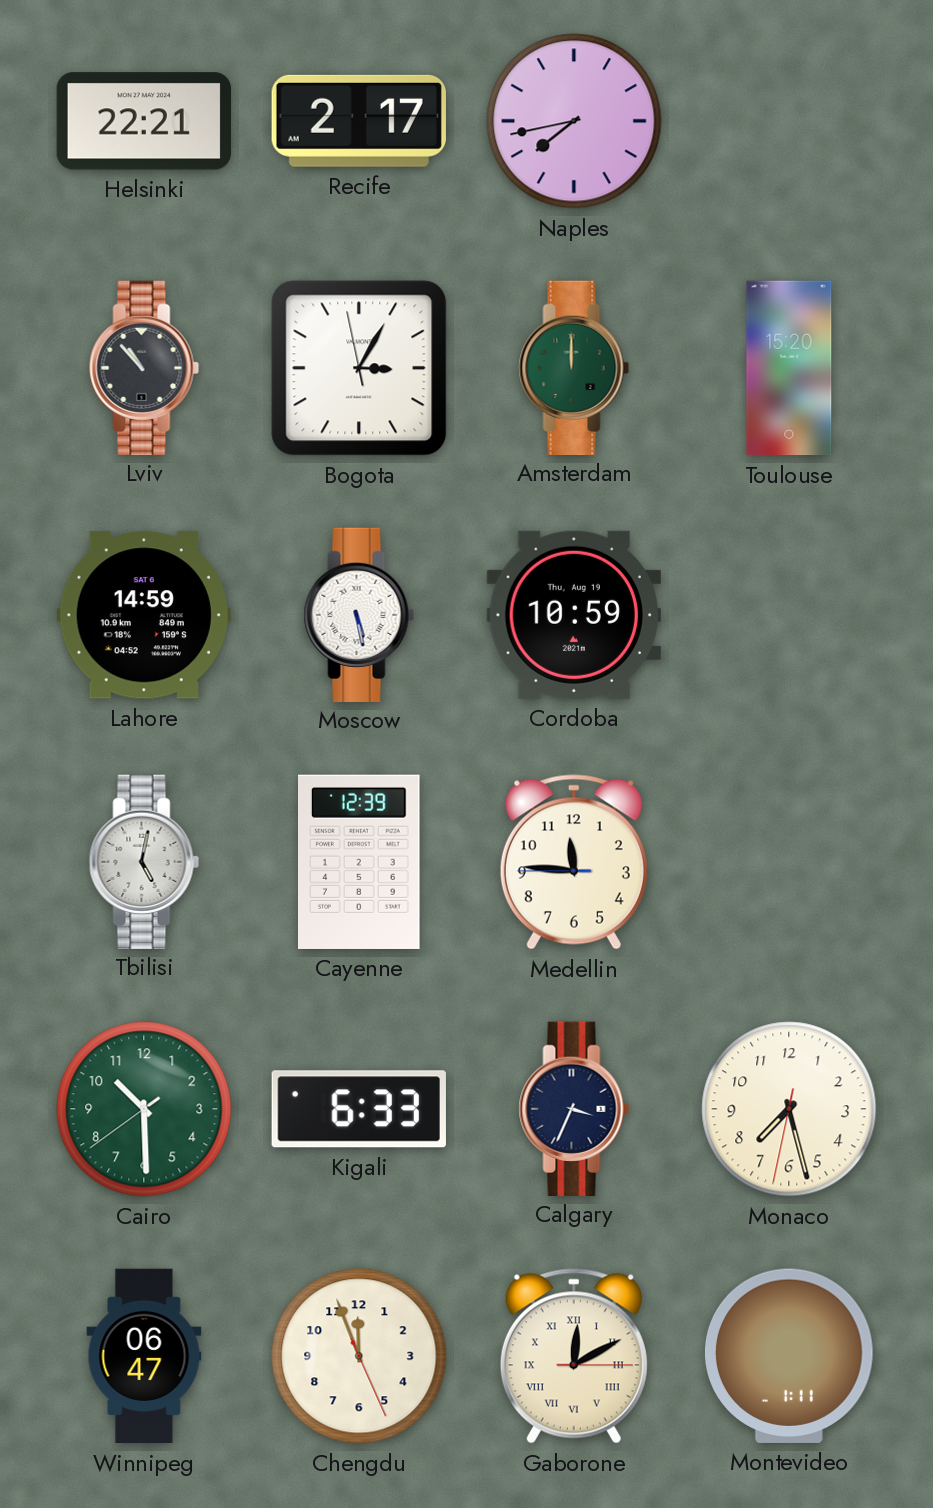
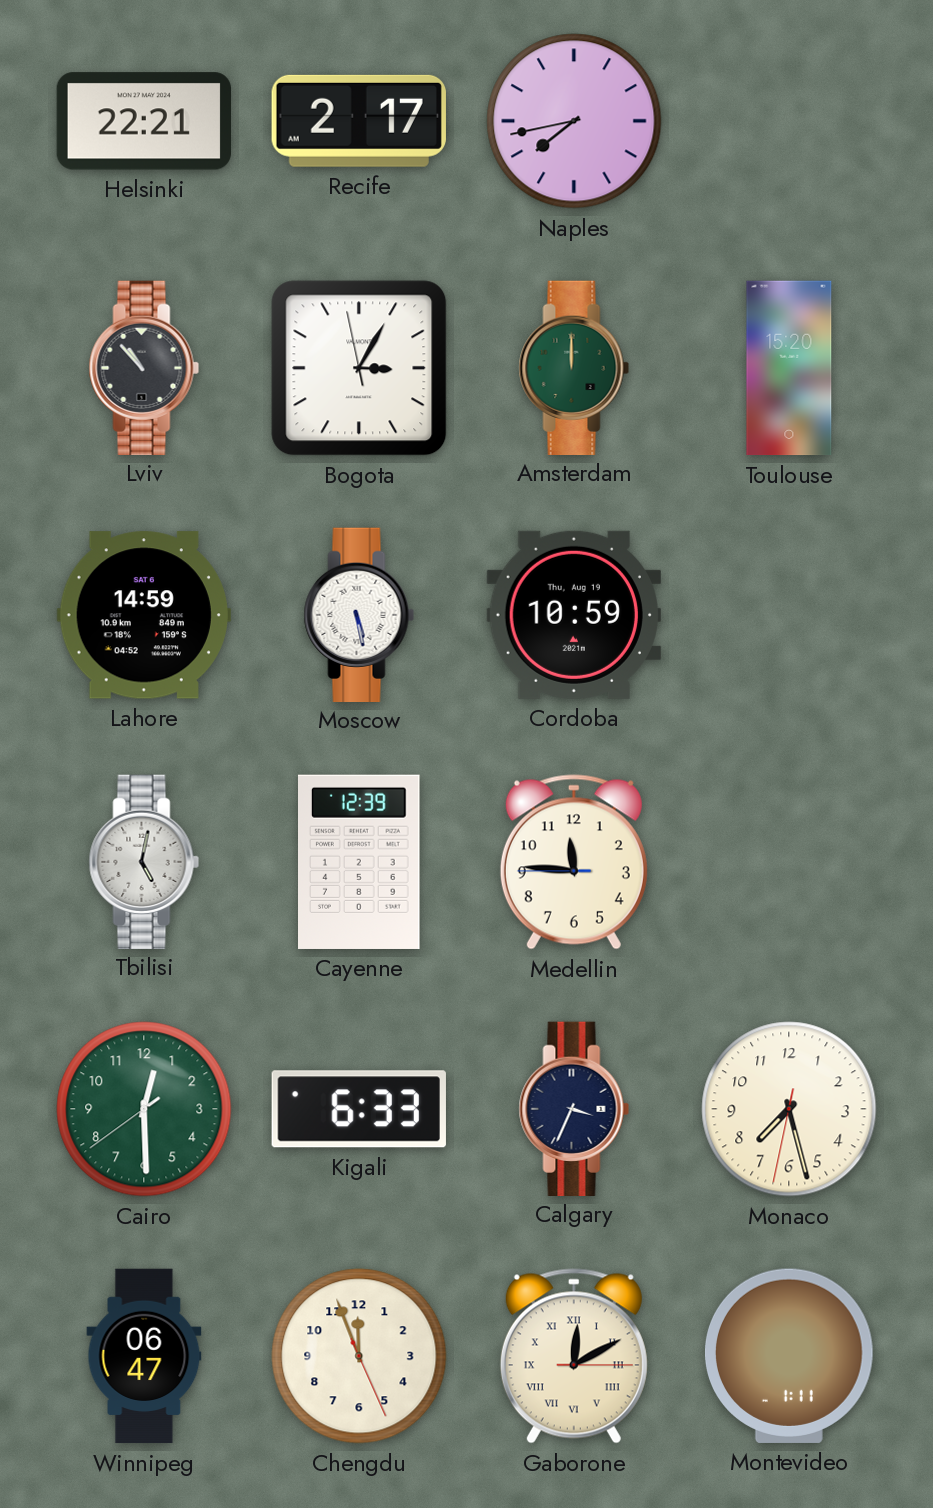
Cairo: 10:29 -> 12:29 (144, 1109)
